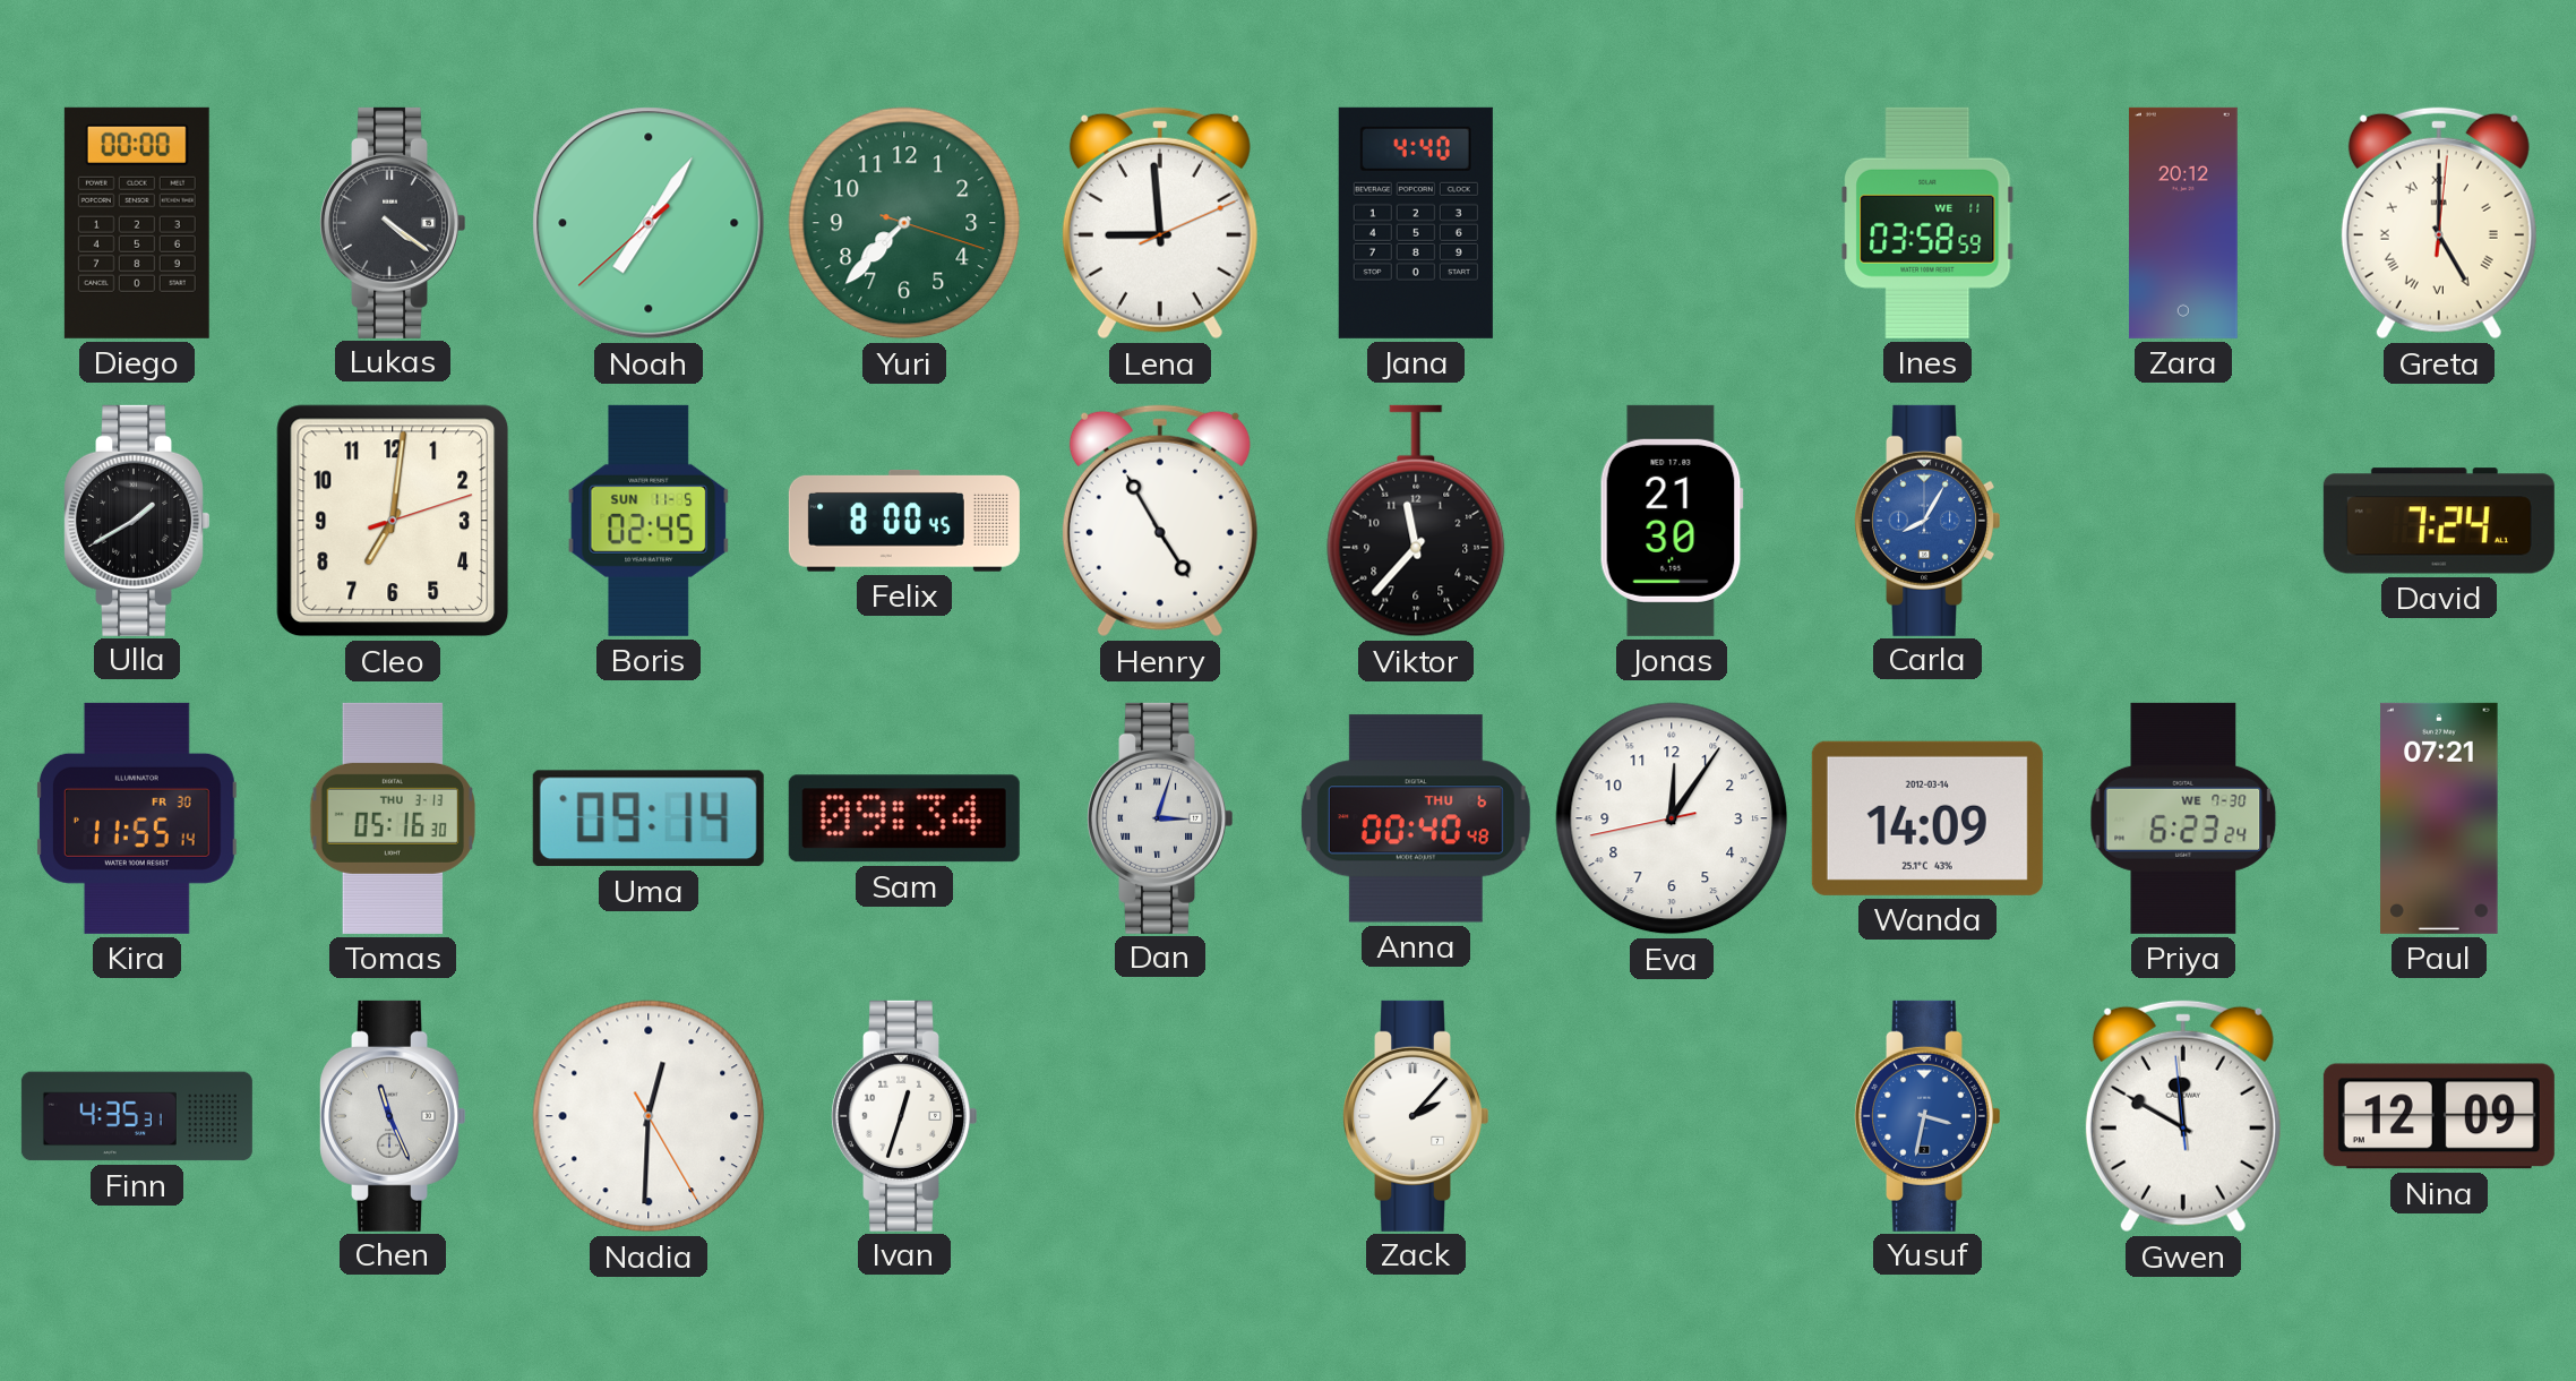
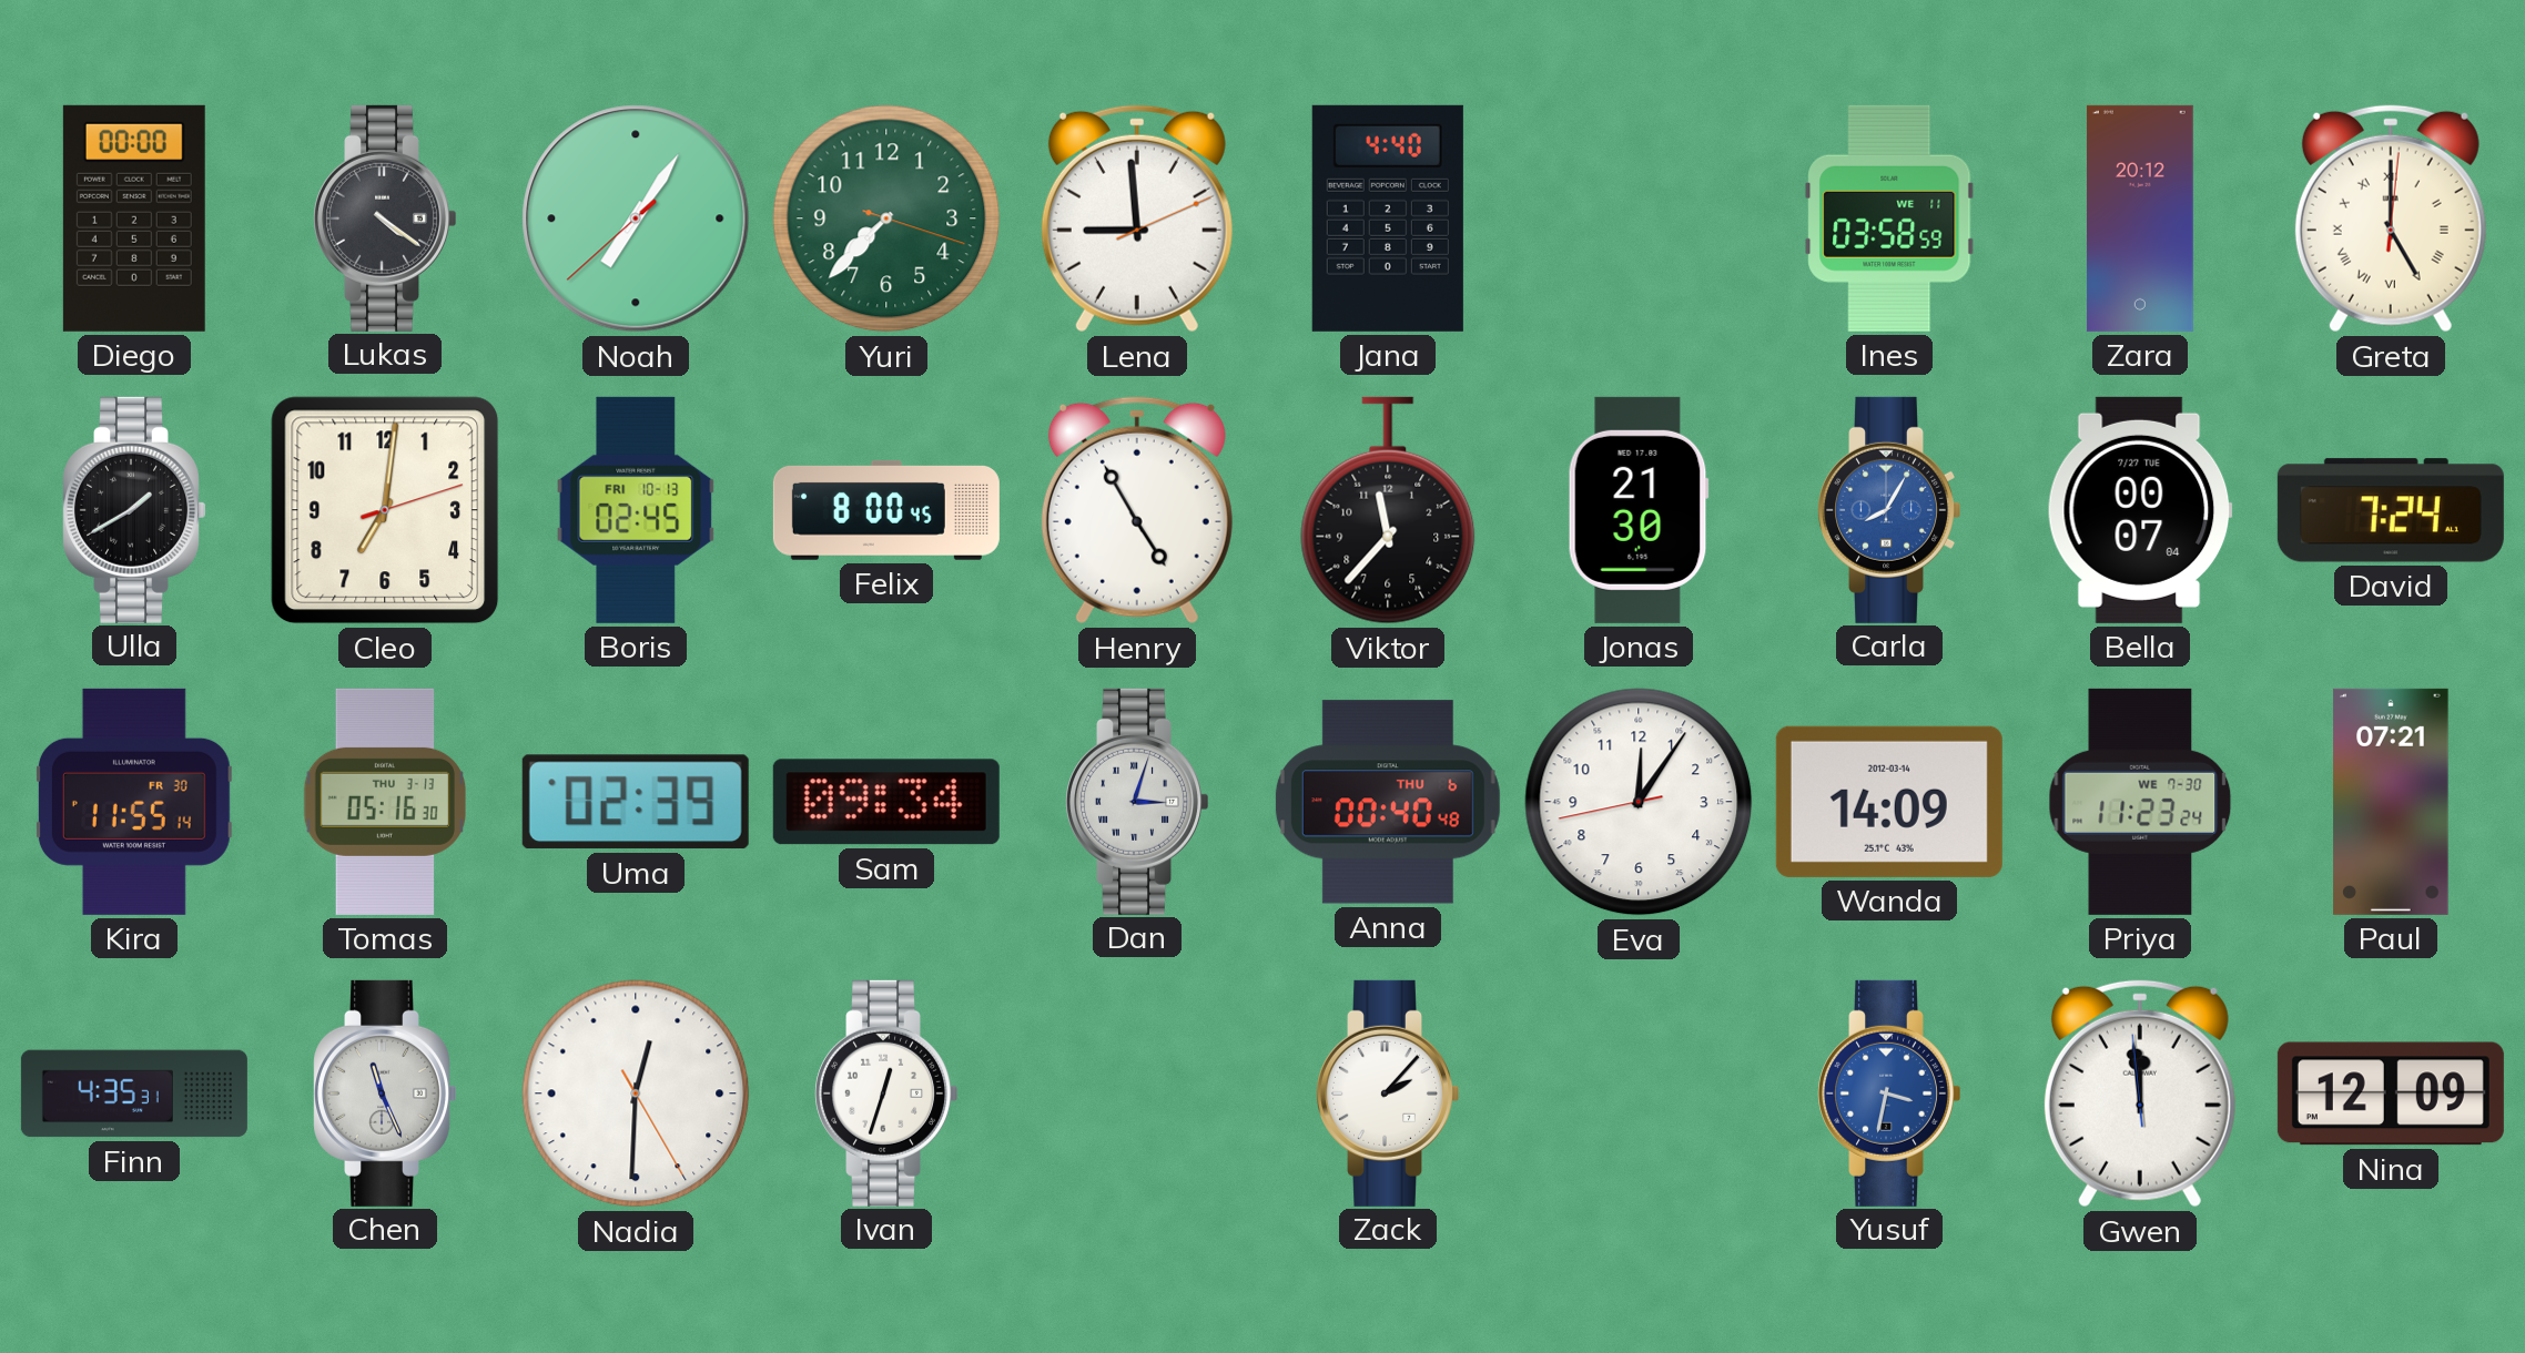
Boris date: SUN 11-5 -> FRI 10-13 (636, 510)
Bella: none -> 00:07 (2140, 510)
Uma: 09:14 -> 02:39 (636, 802)
Priya: 6:23 -> 11:23 (2140, 802)
Gwen: 11:49 -> 11:58 (2140, 1093)
